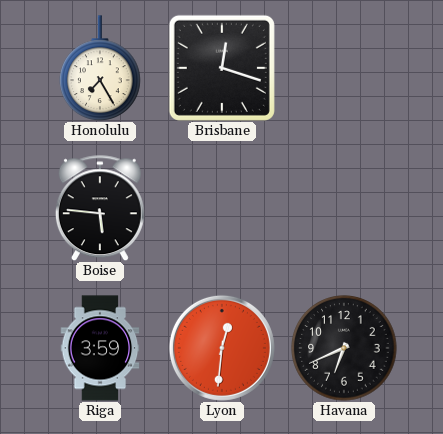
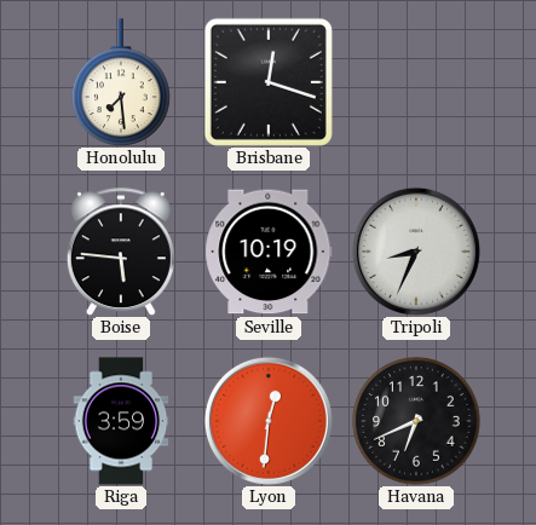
Honolulu: 7:25 -> 7:29 (121, 82)
Seville: none -> 10:19 (269, 252)
Tripoli: none -> 8:34 (416, 252)
